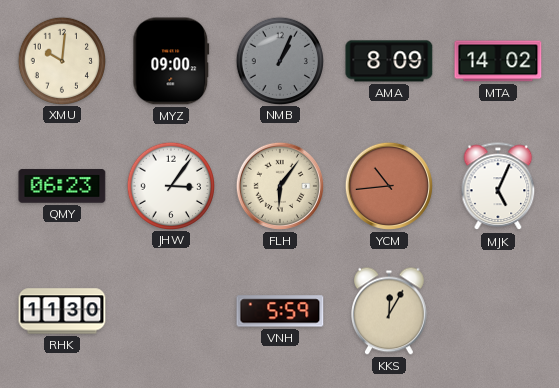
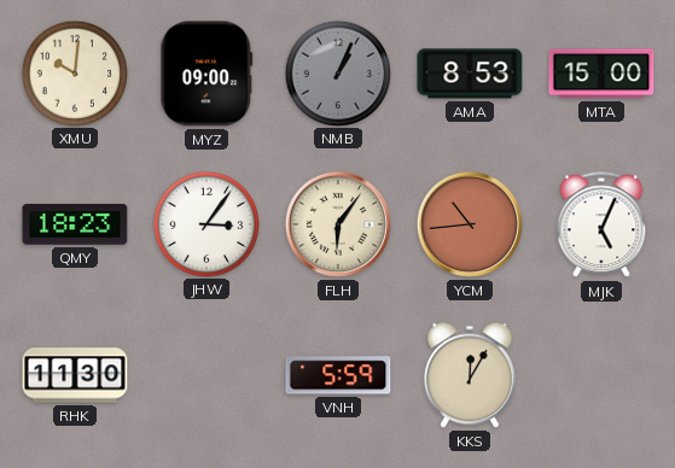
AMA: 8:09 -> 8:53 (470, 74)
MTA: 14:02 -> 15:00 (601, 74)
QMY: 06:23 -> 18:23 (75, 224)
